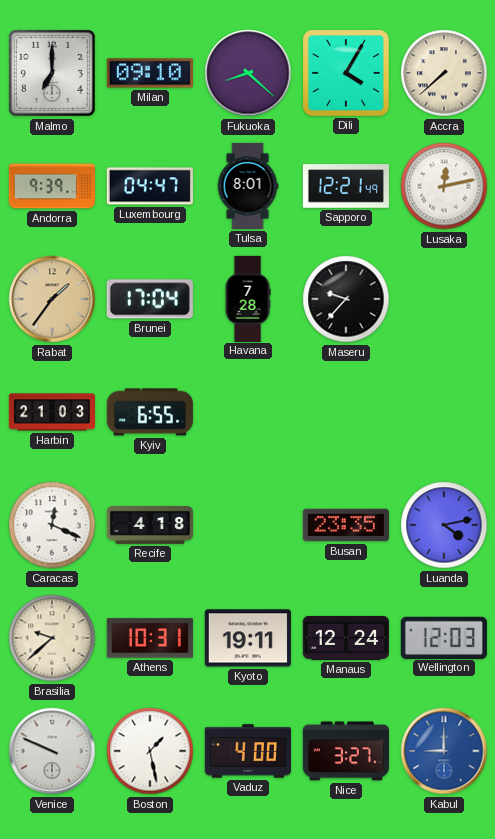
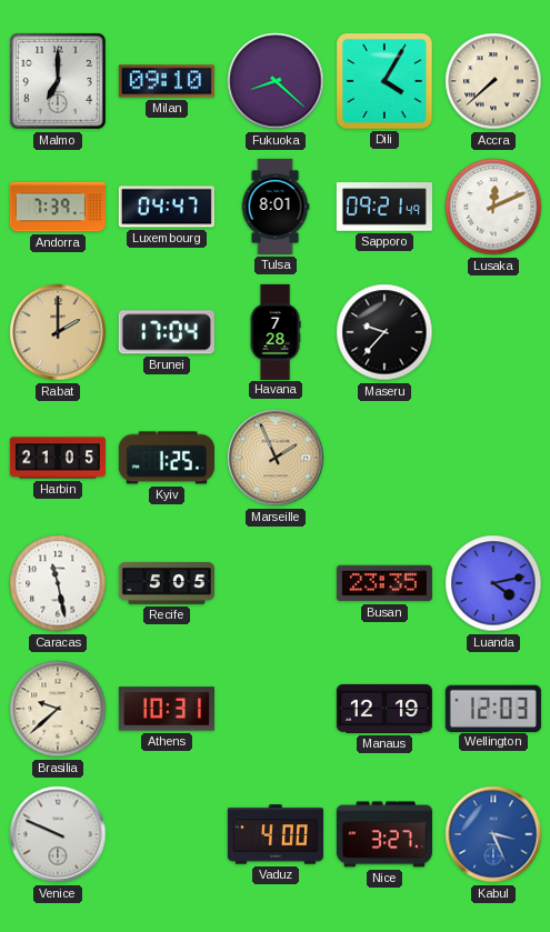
Andorra: 9:39 -> 7:39 (58, 207)
Sapporo: 12:21 -> 09:21 (384, 207)
Lusaka: 12:13 -> 12:11 (493, 207)
Rabat: 1:36 -> 2:00 (58, 332)
Harbin: 21:03 -> 21:05 (57, 458)
Kyiv: 6:55 -> 1:25 (167, 458)
Marseille: none -> 1:56 (276, 458)
Caracas: 12:19 -> 11:28 (58, 583)
Recife: 4:18 -> 5:05 (167, 584)
Kyoto: 19:11 -> none (248, 638)
Manaus: 12:24 -> 12:19 (384, 709)
Boston: 1:28 -> none (150, 751)
Kabul: 9:00 -> 3:26 (493, 834)
